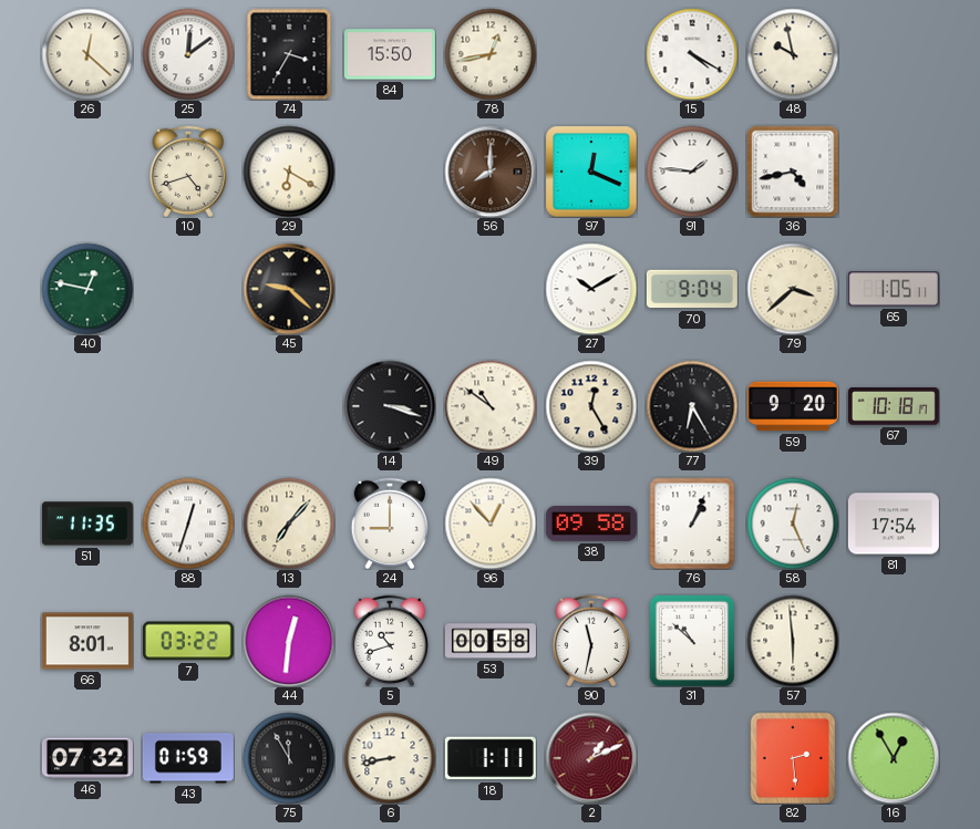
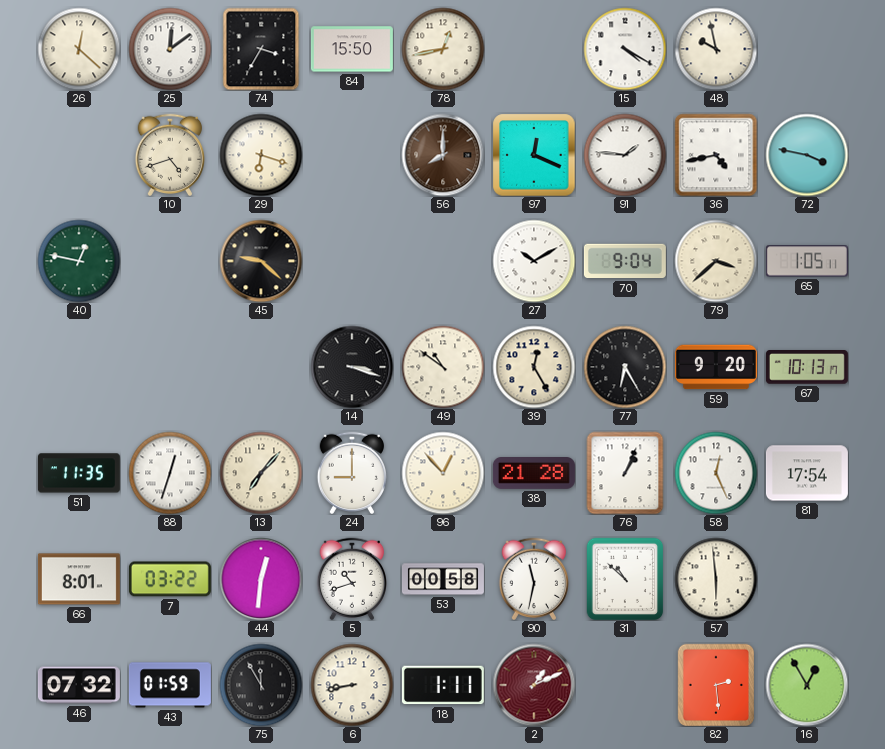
29: 6:20 -> 6:18 (261, 155)
72: none -> 3:47 (807, 155)
67: 10:18 -> 10:13 (807, 368)
38: 09:58 -> 21:28 (534, 474)
